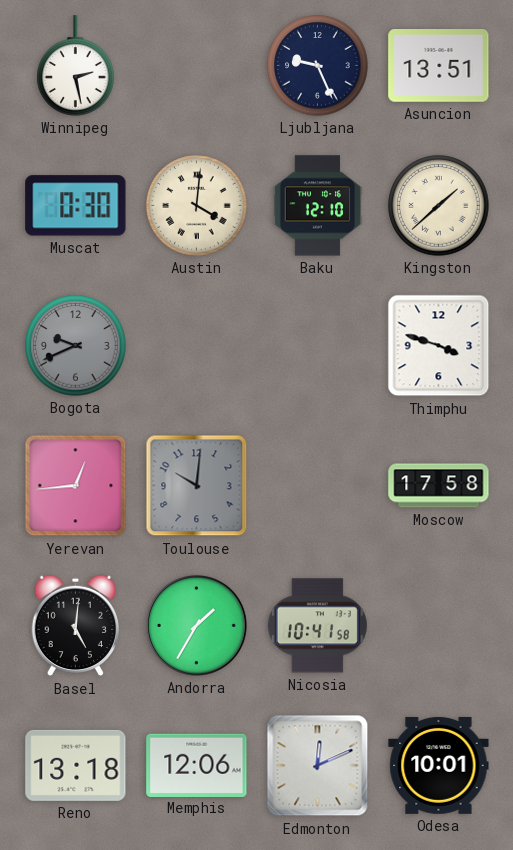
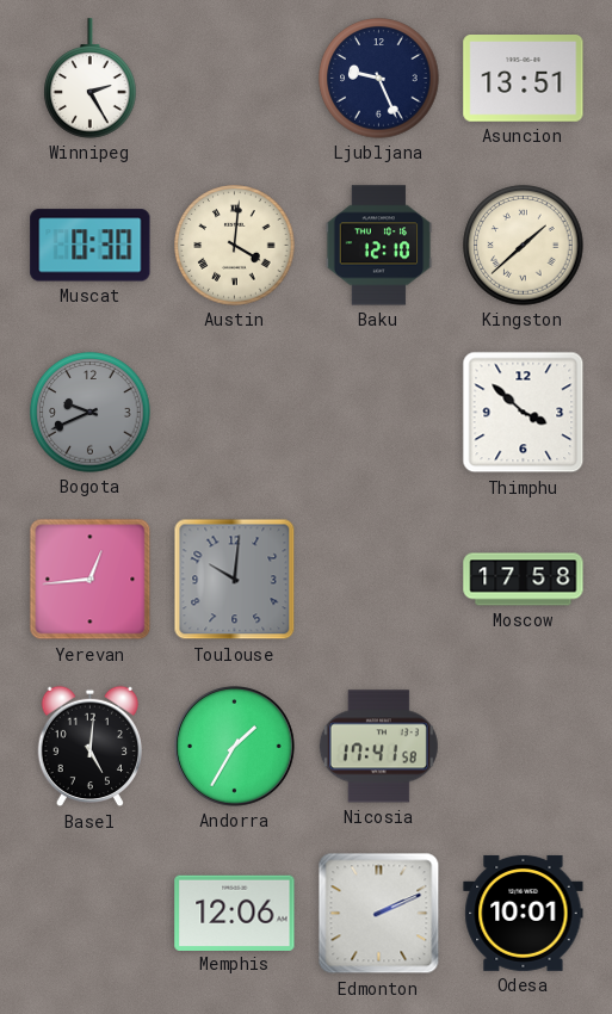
Winnipeg: 2:28 -> 2:25 (91, 79)
Thimphu: 3:48 -> 3:52 (524, 413)
Nicosia: 10:41 -> 17:41 (378, 747)
Reno: 13:18 -> none (76, 765)
Edmonton: 12:11 -> 2:11 (379, 914)
